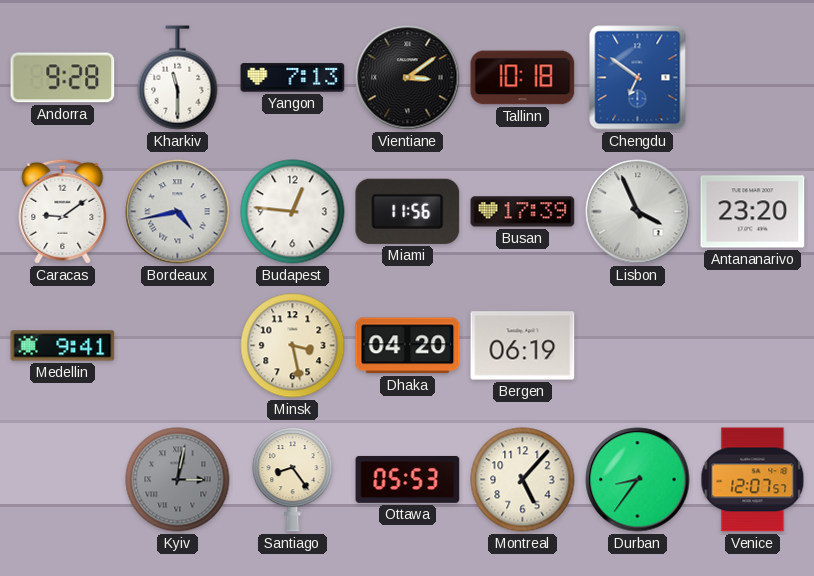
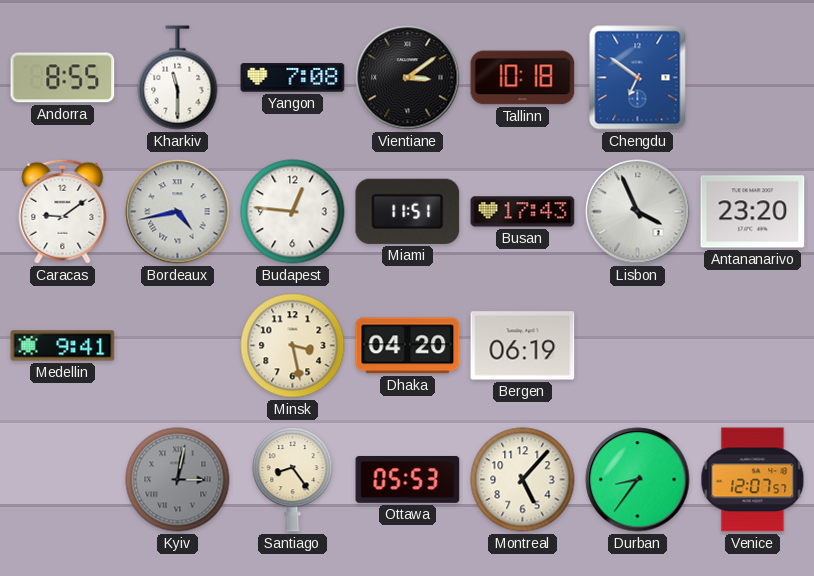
Andorra: 9:28 -> 8:55 (63, 78)
Yangon: 7:13 -> 7:08 (293, 78)
Miami: 11:56 -> 11:51 (408, 211)
Busan: 17:39 -> 17:43 (523, 212)
